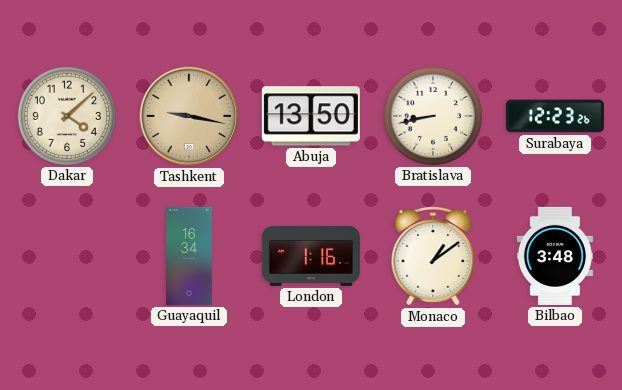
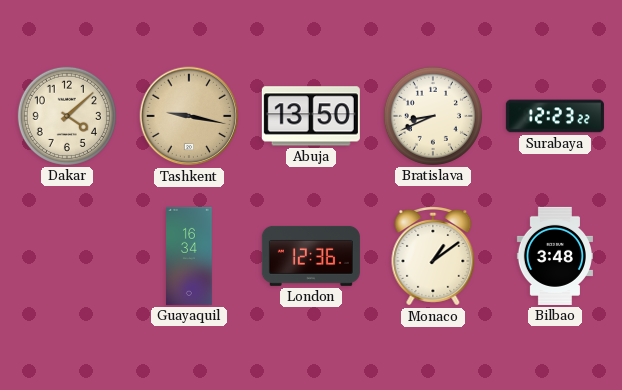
Bratislava: 8:43 -> 8:41 (433, 116)
Surabaya: 12:23:26 -> 12:23:22 (555, 116)
London: 1:16 -> 12:36 (311, 256)
